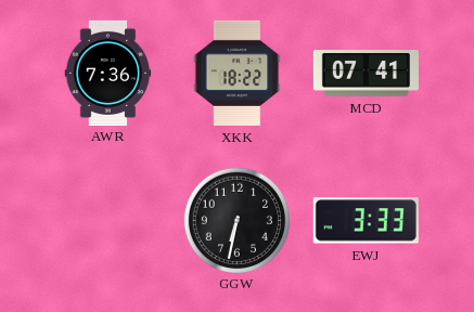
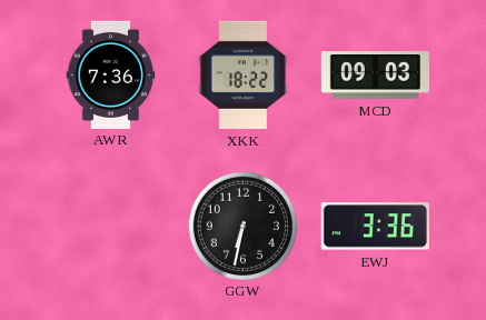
MCD: 07:41 -> 09:03 (375, 76)
EWJ: 3:33 -> 3:36 (375, 227)
